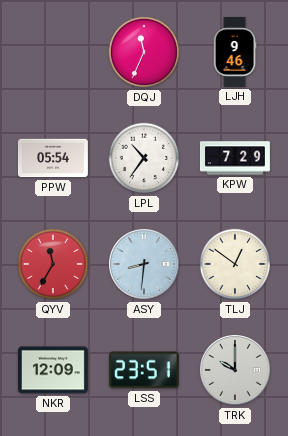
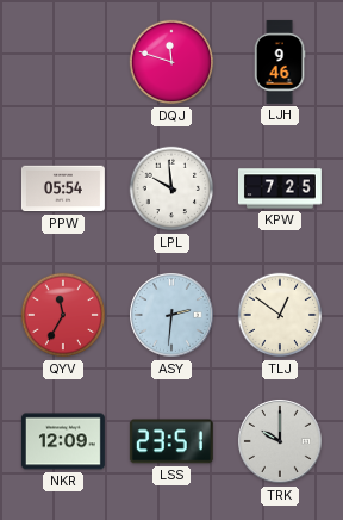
DQJ: 11:34 -> 11:48 (171, 62)
LPL: 10:36 -> 9:59 (171, 188)
KPW: 7:29 -> 7:25 (280, 188)
ASY: 8:31 -> 2:31 (173, 316)
